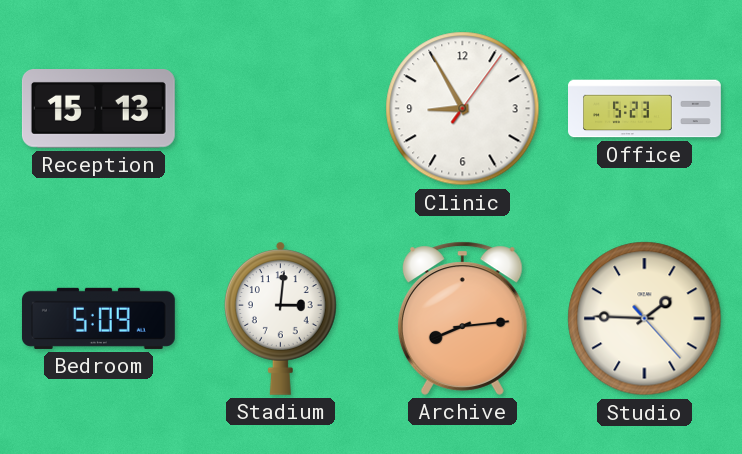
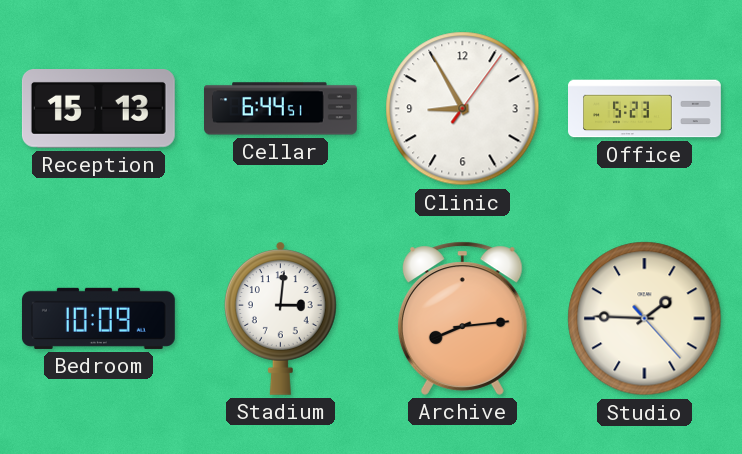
Cellar: none -> 6:44 (281, 109)
Bedroom: 5:09 -> 10:09 (98, 318)
